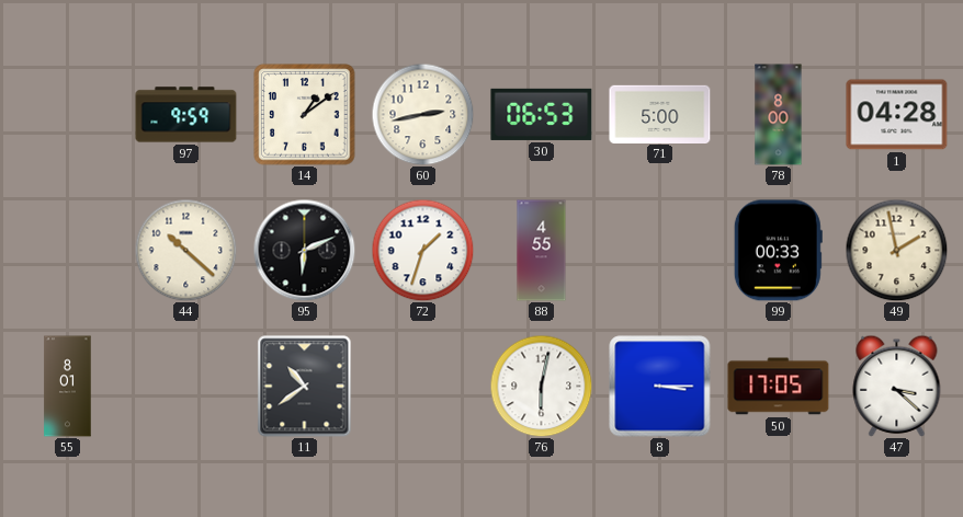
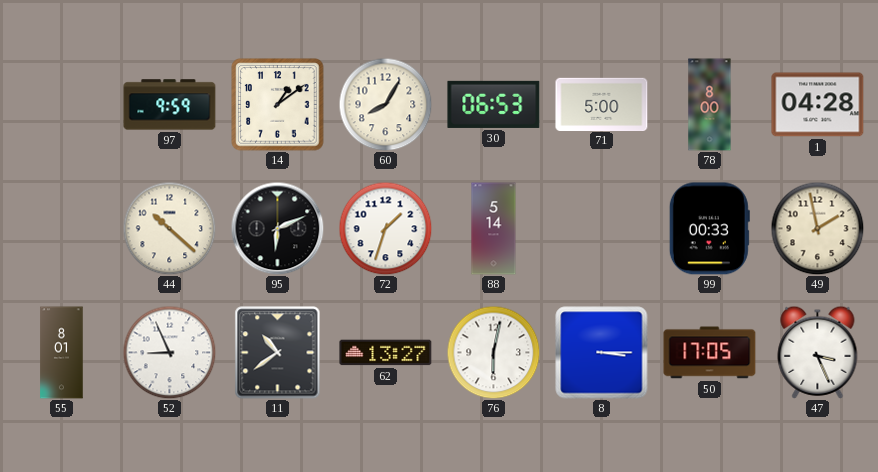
60: 2:43 -> 8:05 (385, 104)
88: 4:55 -> 5:14 (494, 229)
52: none -> 8:56 (169, 352)
62: none -> 13:27 (386, 353)
47: 3:22 -> 3:26 (818, 352)
